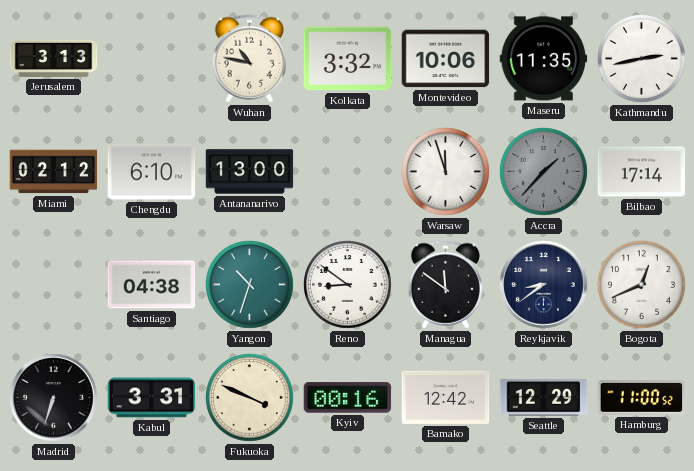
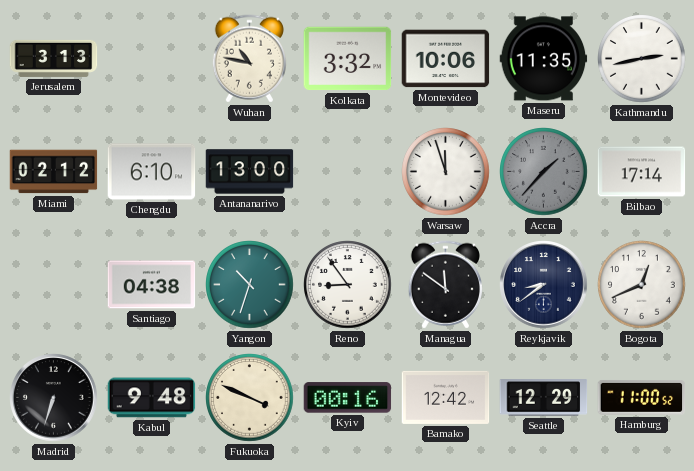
Reno: 8:51 -> 8:54 (348, 285)
Kabul: 3:31 -> 9:48 (152, 398)
